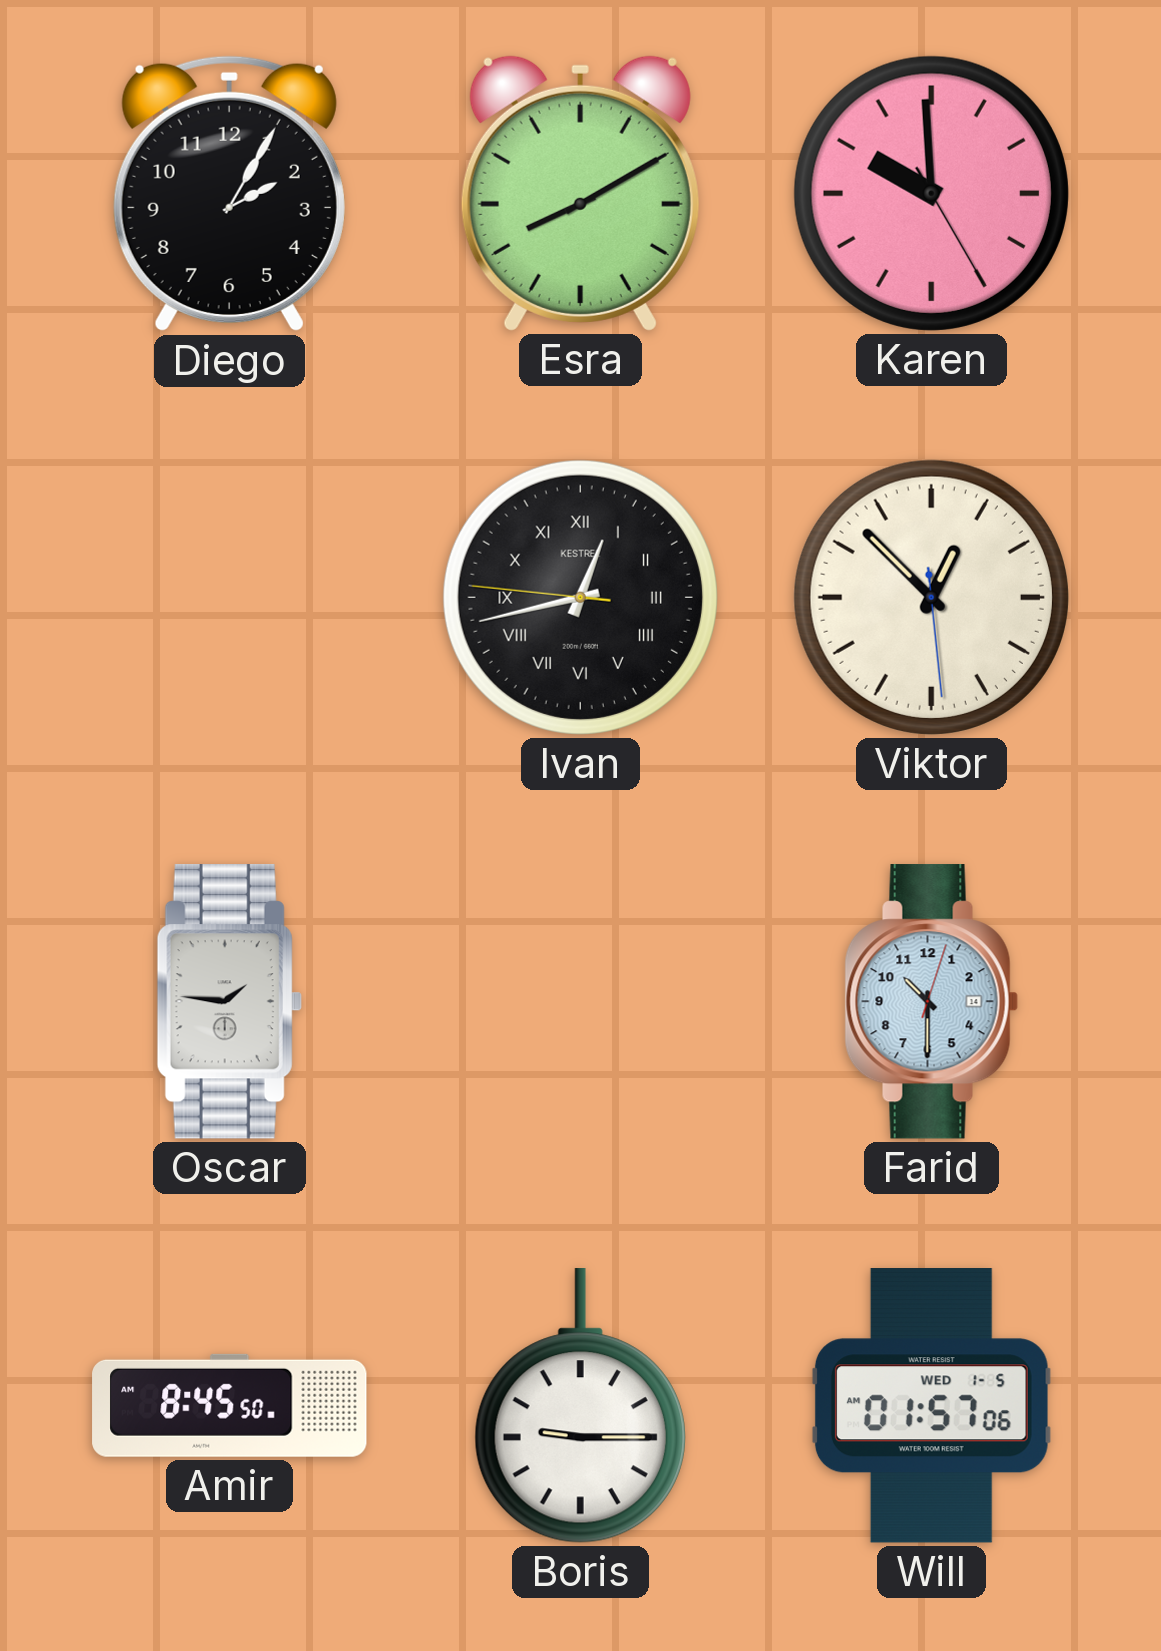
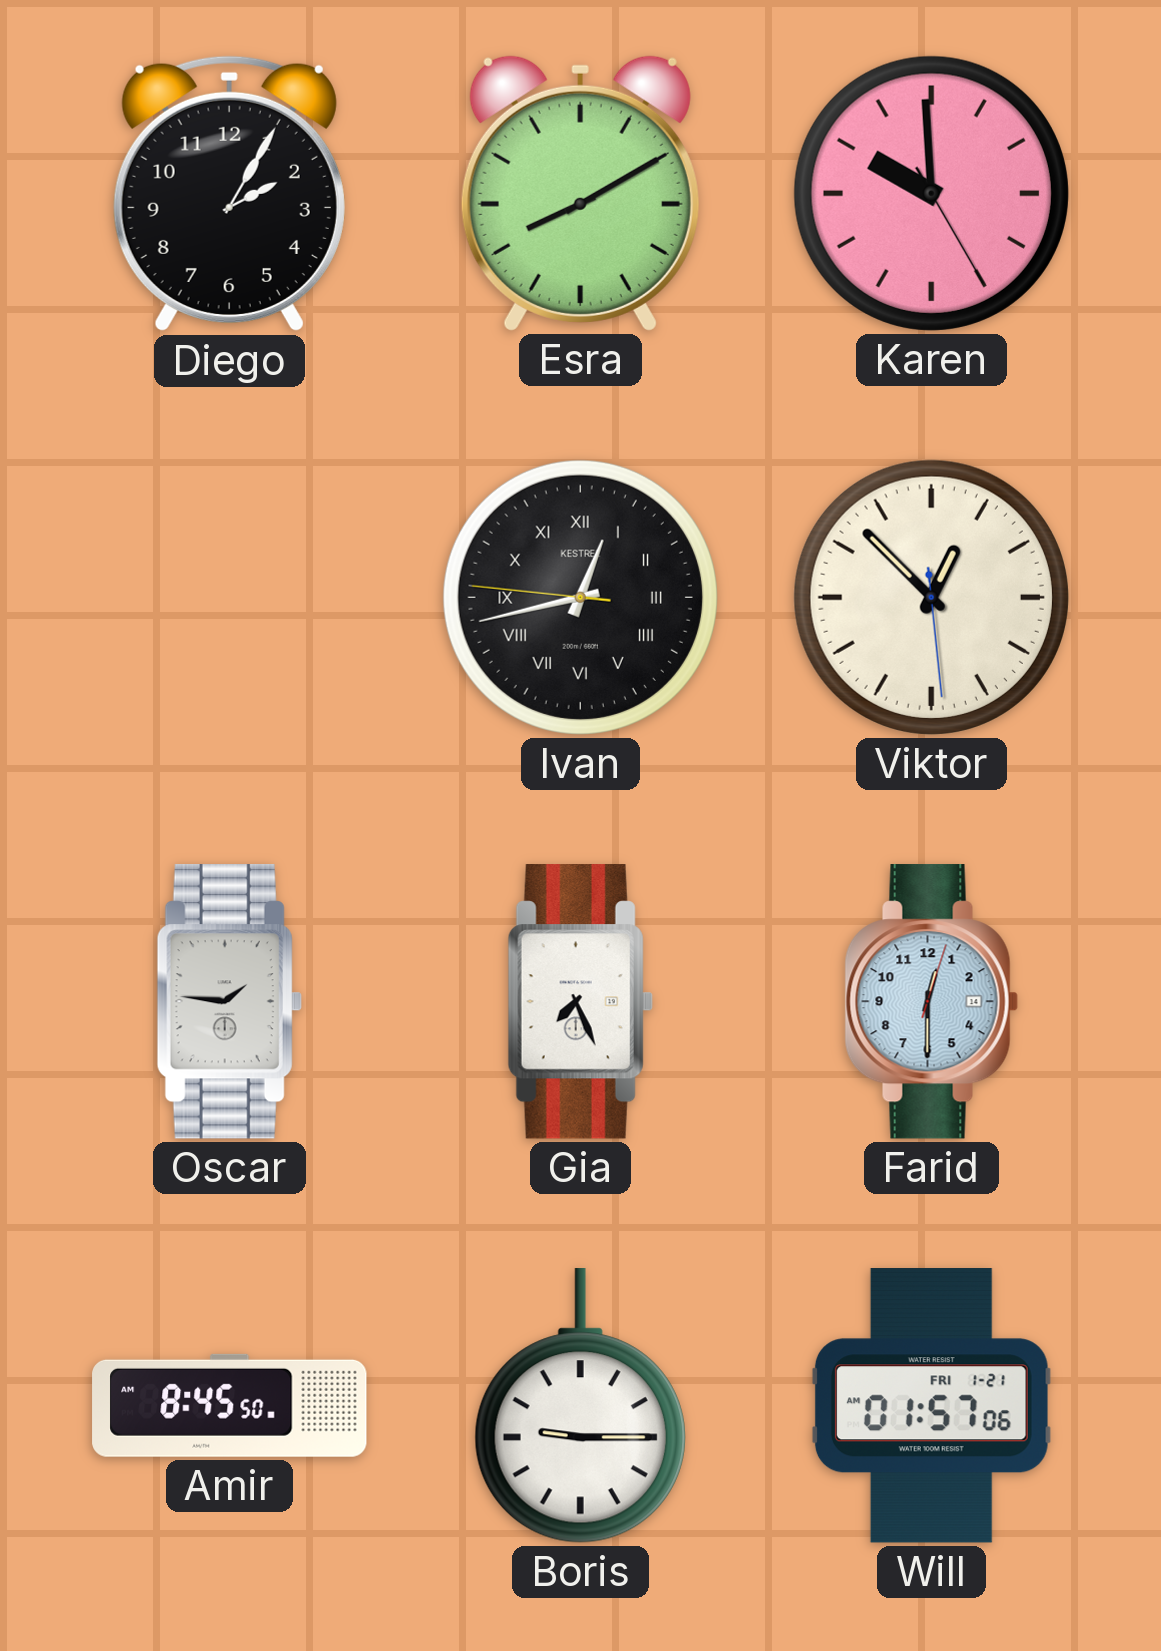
Gia: none -> 7:26 (580, 1002)
Farid: 10:30 -> 12:30 (931, 1002)
Will date: WED 1-5 -> FRI 1-21 (931, 1406)
